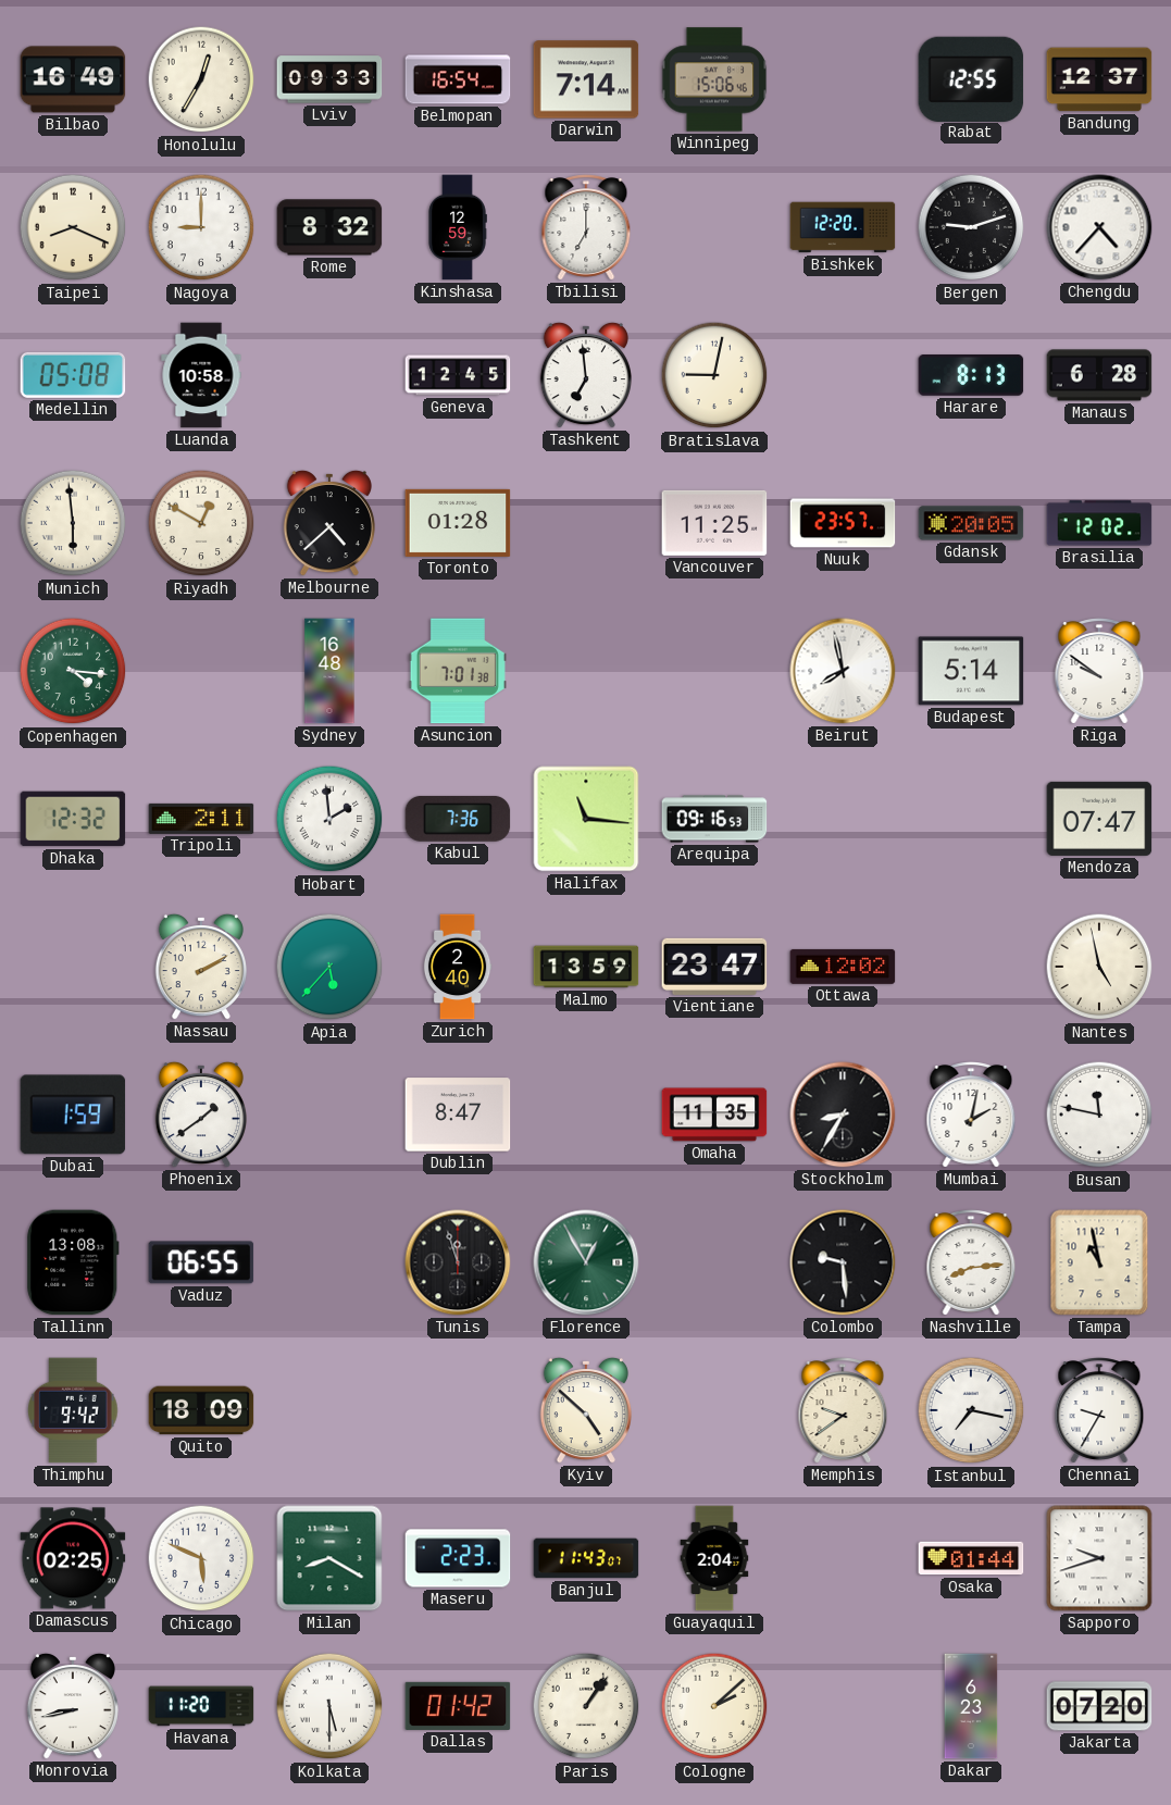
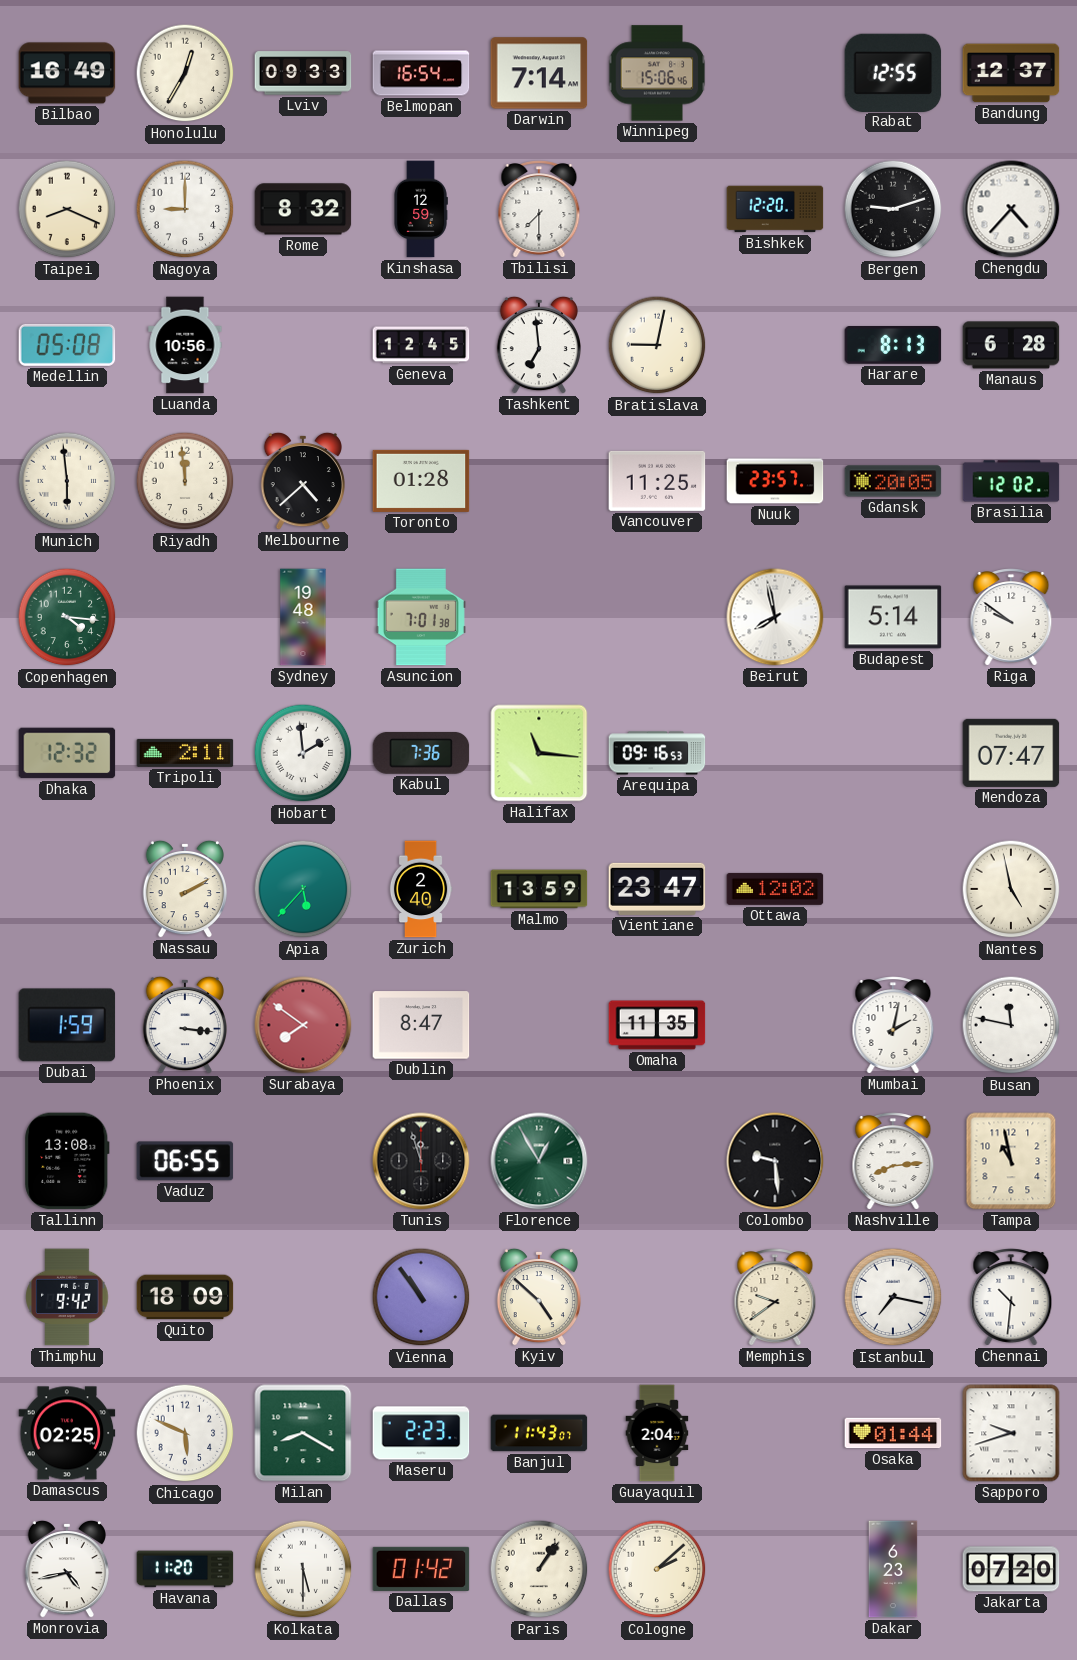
Tbilisi: 7:00 -> 7:30 (539, 209)
Luanda: 10:58 -> 10:56 (185, 345)
Riyadh: 12:50 -> 11:59 (185, 481)
Sydney: 16:48 -> 19:48 (303, 617)
Phoenix: 1:39 -> 3:16 (185, 1025)
Surabaya: none -> 7:51 (303, 1025)
Stockholm: 8:35 -> none (843, 1115)
Vienna: none -> 10:54 (421, 1297)
Chennai: 9:35 -> 10:31 (1011, 1297)
Monrovia: 8:43 -> 4:43 (67, 1569)
